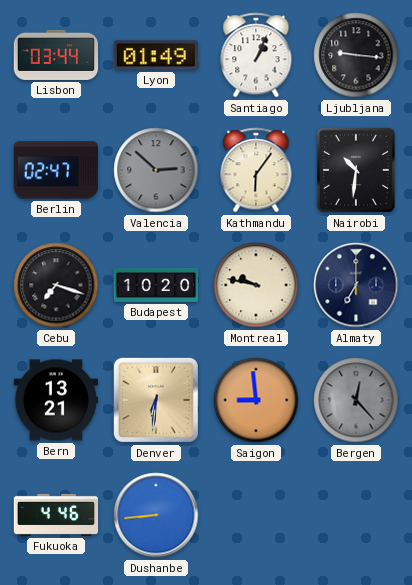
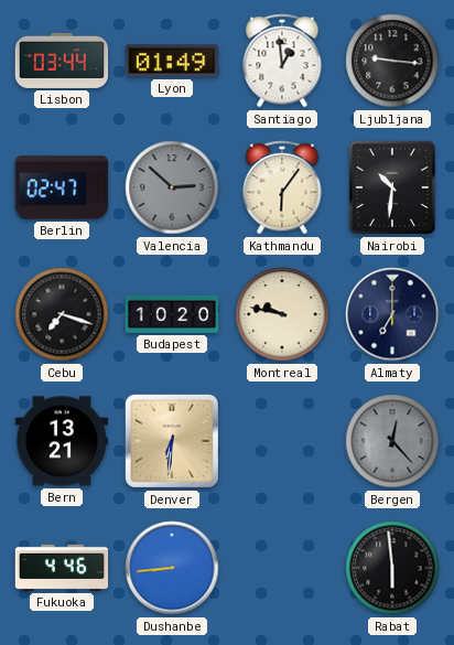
Santiago: 1:04 -> 12:59 (282, 61)
Saigon: 8:59 -> none (256, 400)
Rabat: none -> 5:59 (392, 568)
